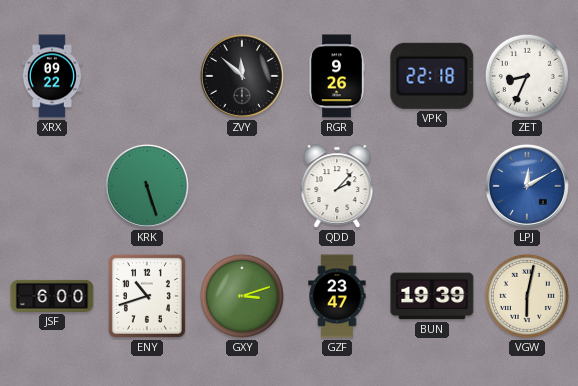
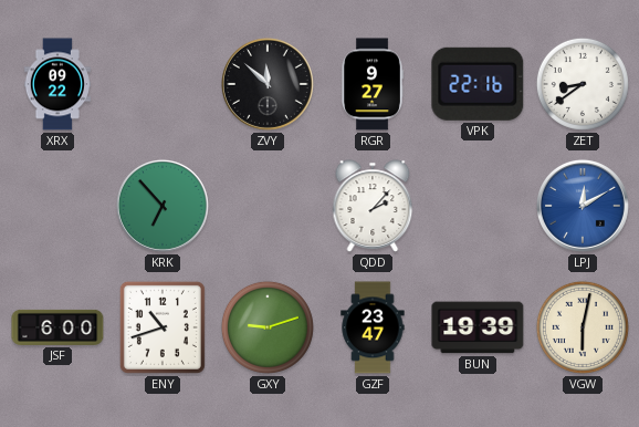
RGR: 9:26 -> 9:27 (373, 84)
VPK: 22:18 -> 22:16 (478, 84)
ZET: 8:34 -> 8:39 (583, 84)
KRK: 5:27 -> 6:53 (163, 206)
GXY: 3:12 -> 9:12 (268, 327)
